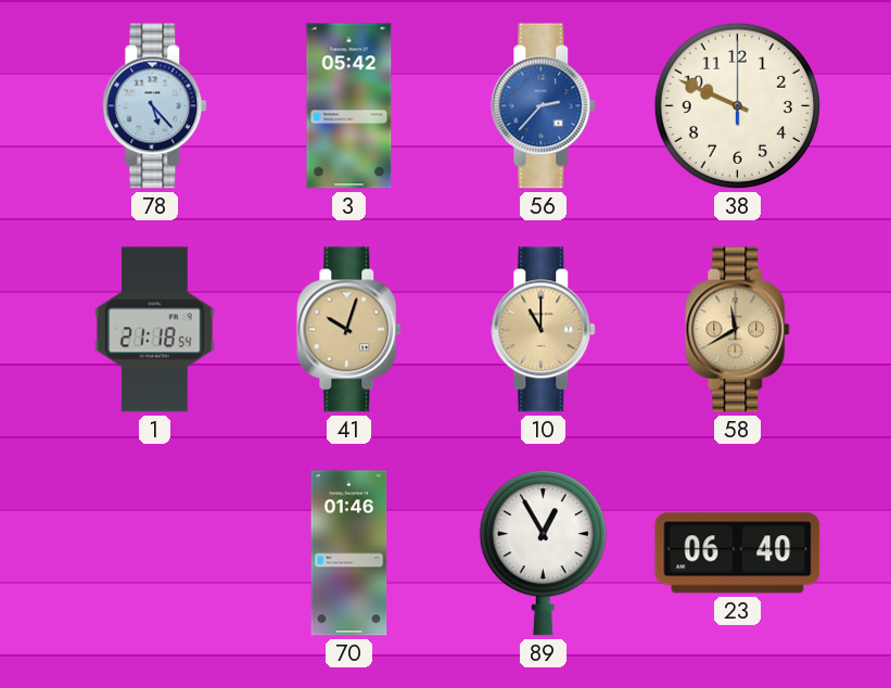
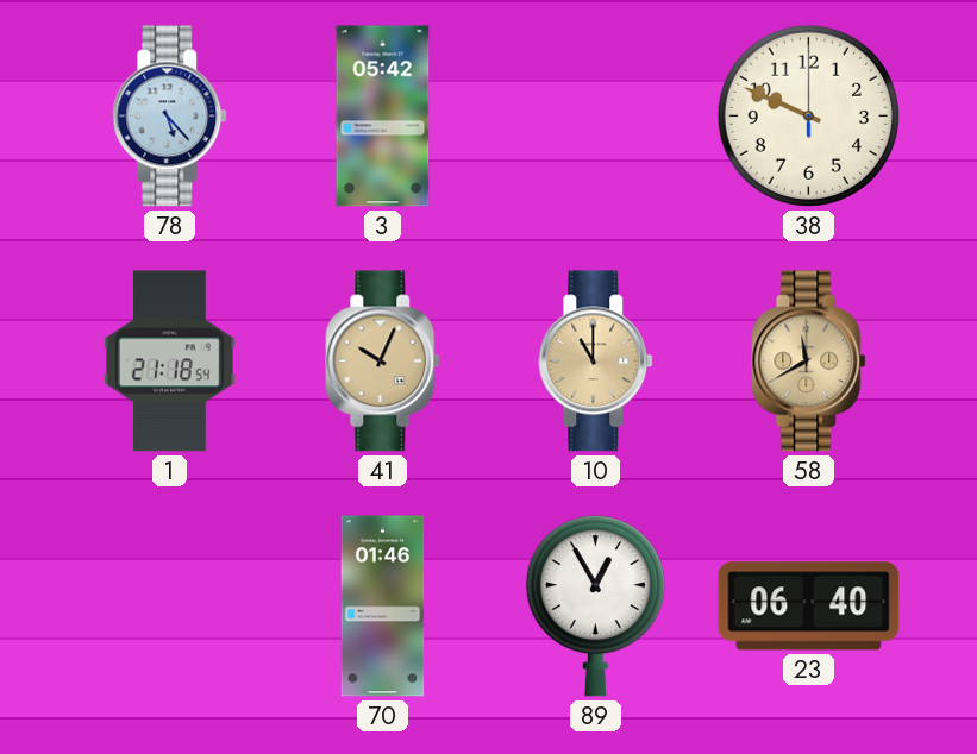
56: 2:37 -> none (544, 106)
41: 10:03 -> 10:04 (383, 362)
